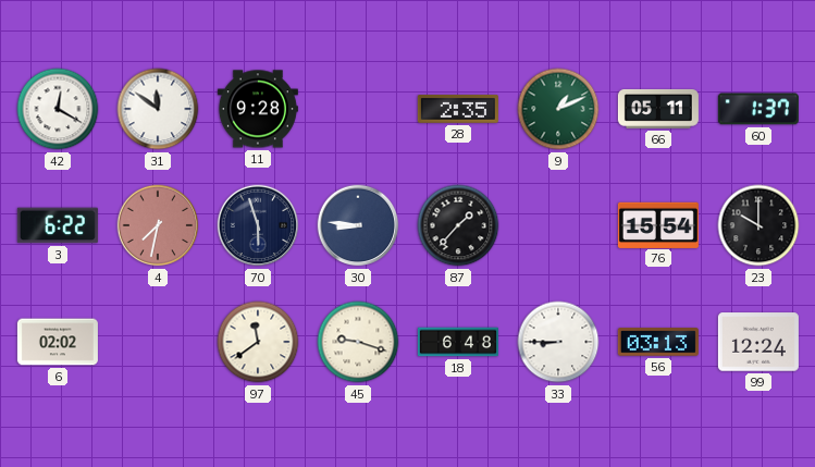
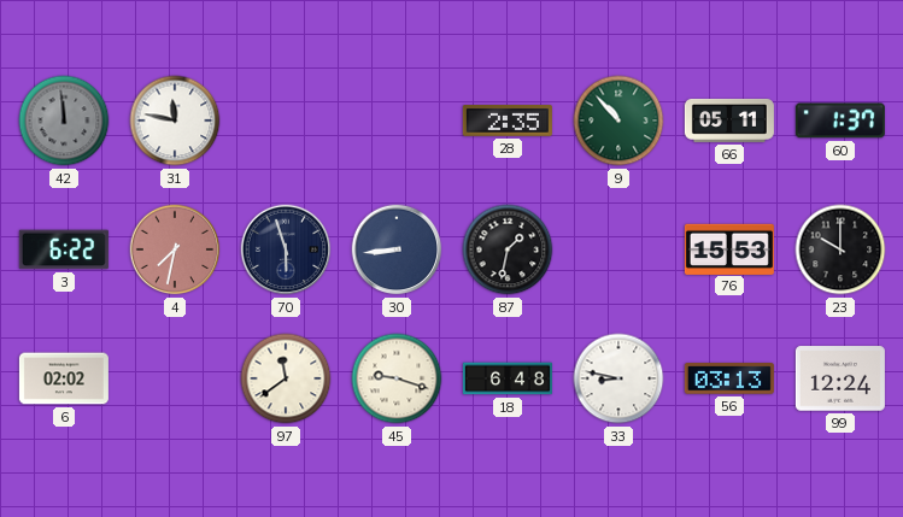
42: 12:20 -> 11:59 (64, 121)
42 dial: white -> grey (64, 121)
31: 11:51 -> 11:47 (175, 121)
11: 9:28 -> none (258, 109)
9: 1:11 -> 10:53 (618, 121)
30: 8:46 -> 8:44 (397, 249)
87: 1:37 -> 1:32 (508, 249)
76: 15:54 -> 15:53 (729, 248)
33: 8:45 -> 8:47 (618, 378)
